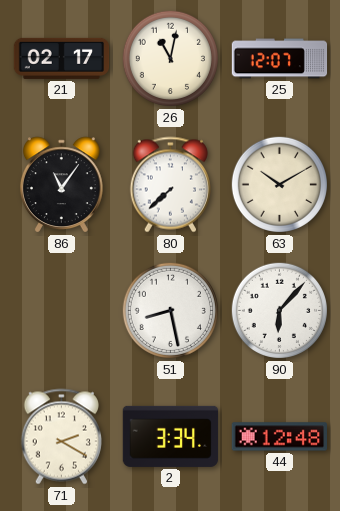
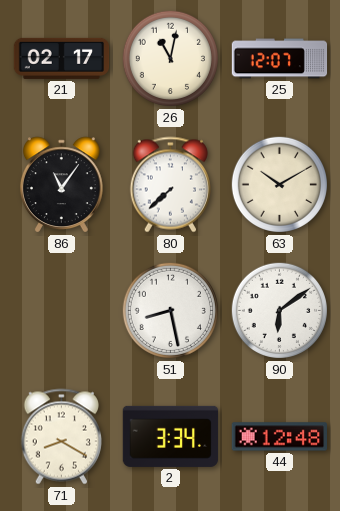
90: 6:07 -> 6:09 (279, 310)
71: 2:20 -> 8:20 (61, 437)
